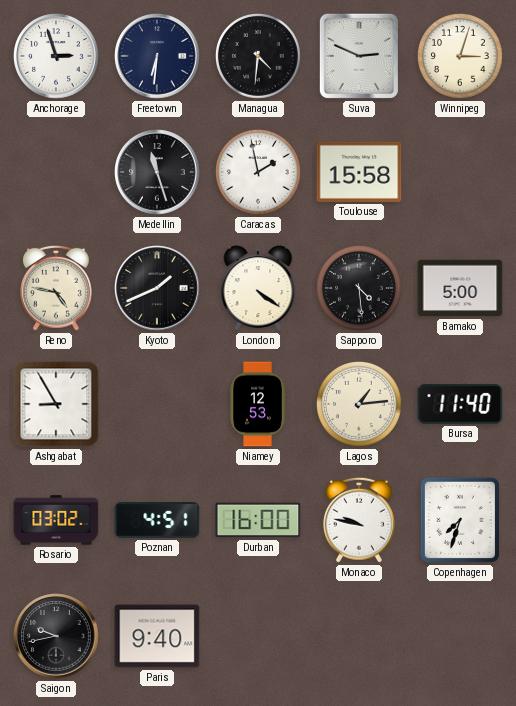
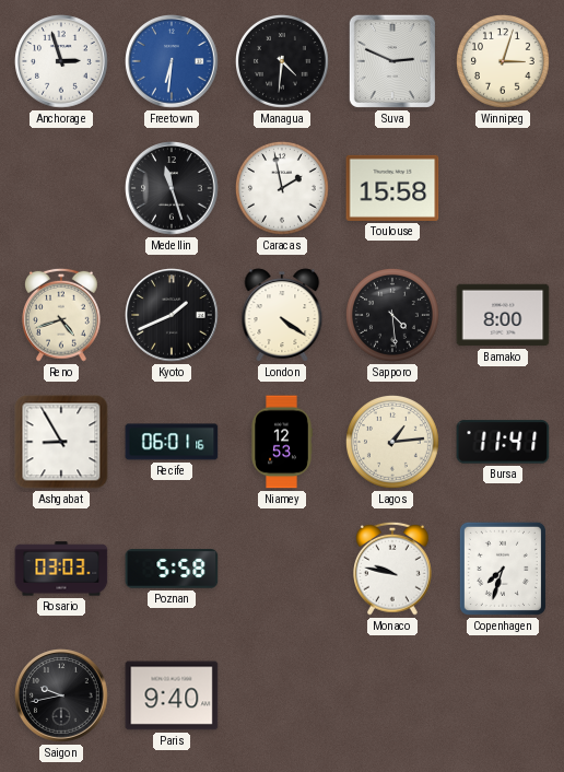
Freetown dial: navy -> blue (172, 61)
Reno: 4:47 -> 4:42 (62, 315)
Bamako: 5:00 -> 8:00 (503, 315)
Recife: none -> 06:01 (172, 442)
Bursa: 11:40 -> 11:41 (503, 442)
Rosario: 03:02 -> 03:03 (61, 569)
Poznan: 4:51 -> 5:58 (172, 569)
Durban: 16:00 -> none (258, 520)
